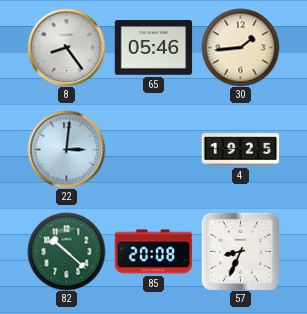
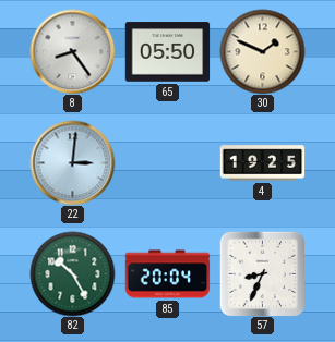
65: 05:46 -> 05:50 (167, 52)
30: 1:44 -> 1:49 (262, 51)
82: 10:22 -> 10:25 (72, 273)
85: 20:08 -> 20:04 (167, 274)
